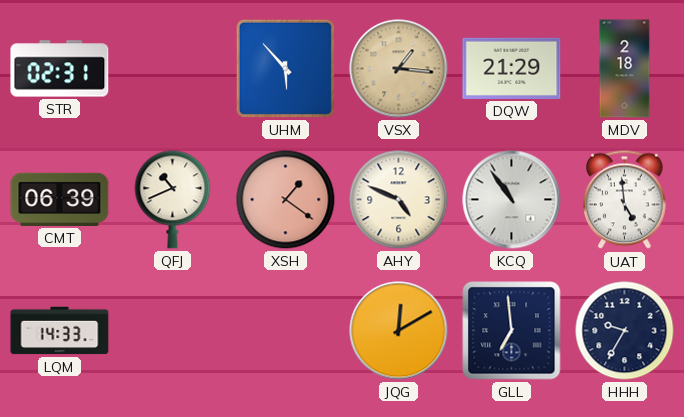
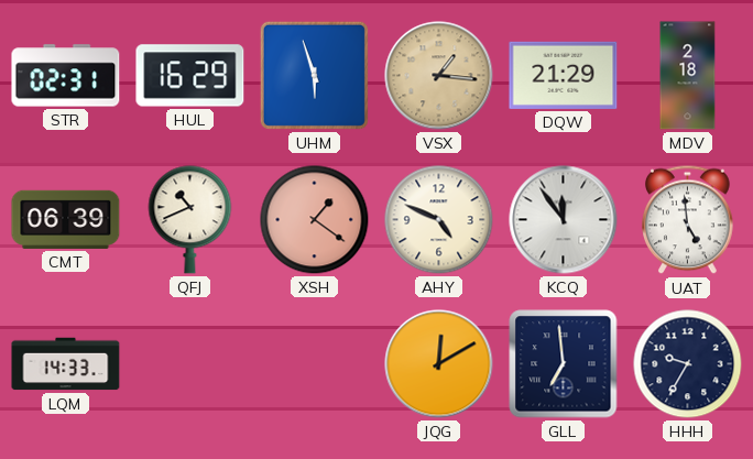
HUL: none -> 16:29 (190, 76)
UHM: 5:53 -> 5:57 (314, 75)
KCQ: 10:54 -> 11:54 (564, 220)
